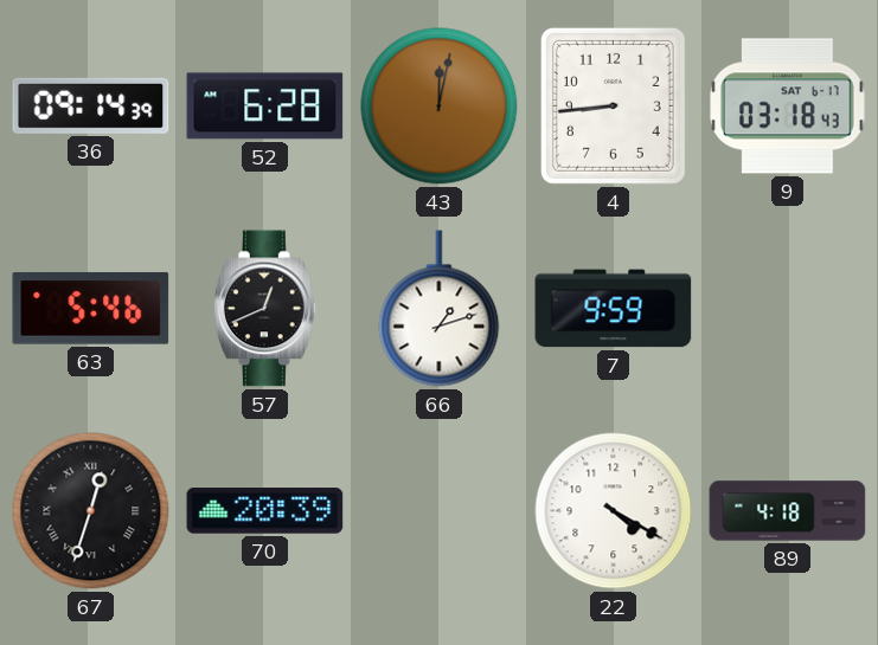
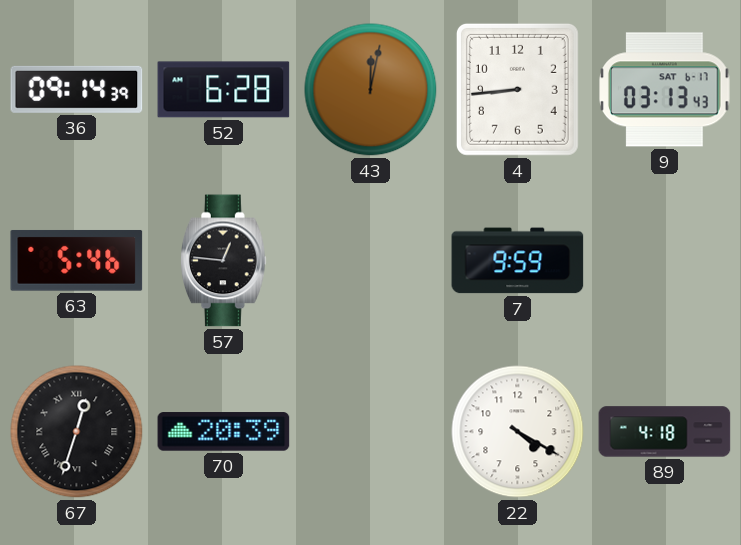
9: 03:18 -> 03:13 (665, 90)
57: 12:41 -> 12:46 (224, 261)
66: 1:12 -> none (440, 309)
